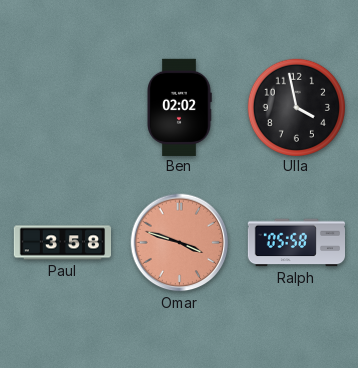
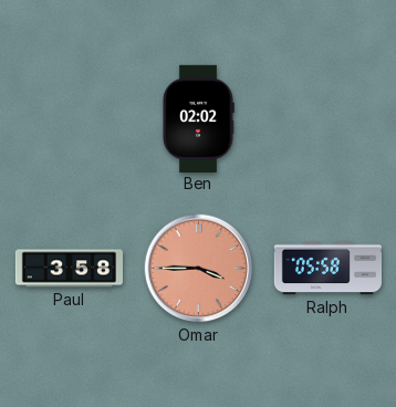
Ulla: 3:58 -> none (296, 107)
Omar: 3:48 -> 3:45 (199, 269)
